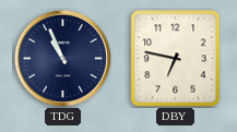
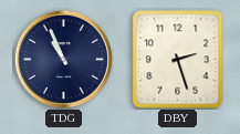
DBY: 6:47 -> 2:27 (178, 60)
